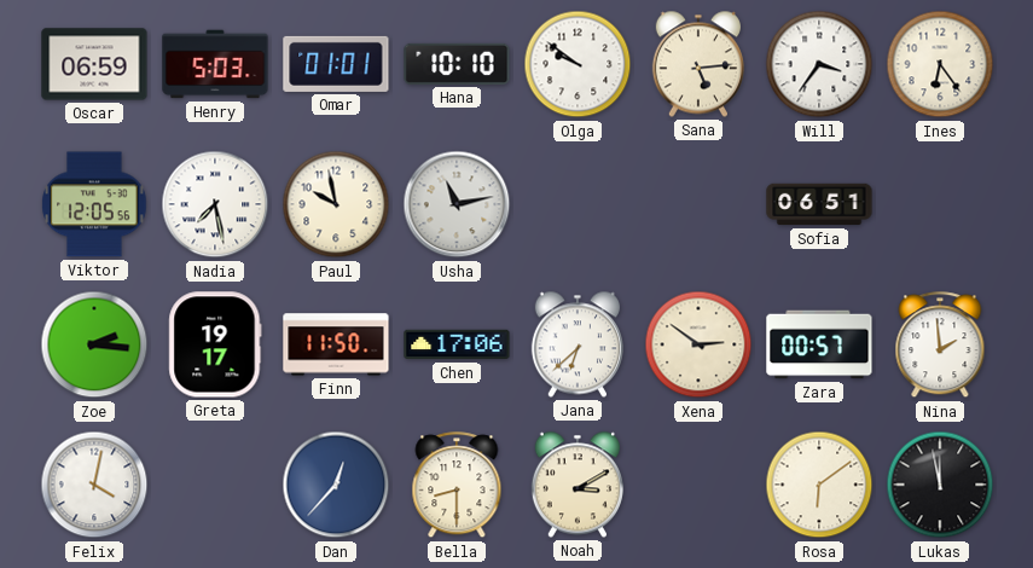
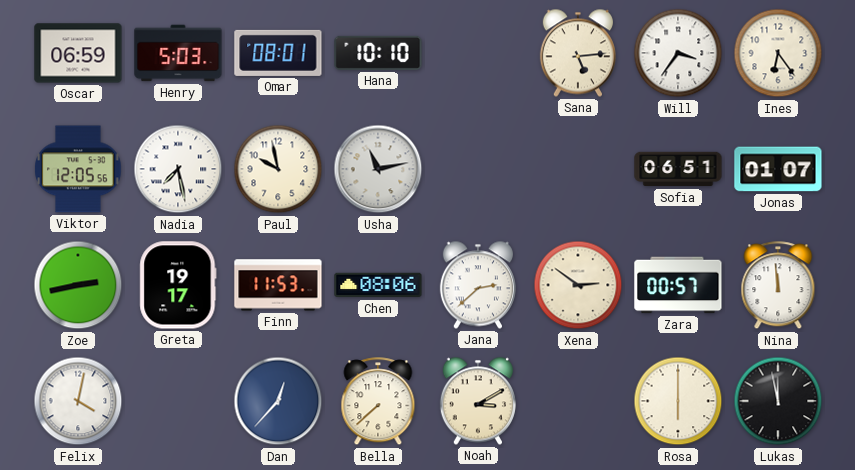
Omar: 01:01 -> 08:01 (278, 53)
Olga: 9:51 -> none (578, 64)
Jonas: none -> 01:07 (778, 169)
Zoe: 2:16 -> 2:43 (78, 285)
Finn: 11:50 -> 11:53 (278, 285)
Chen: 17:06 -> 08:06 (378, 285)
Jana: 6:38 -> 2:38 (478, 285)
Nina: 1:59 -> 11:59 (778, 286)
Bella: 8:30 -> 7:38 (378, 402)
Rosa: 6:09 -> 6:00 (678, 401)
